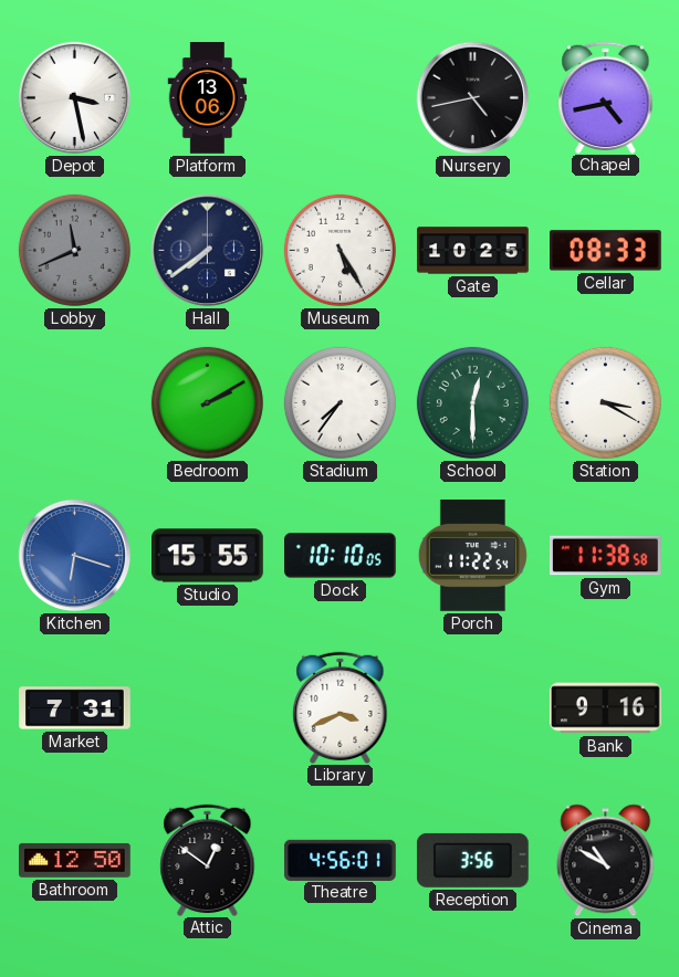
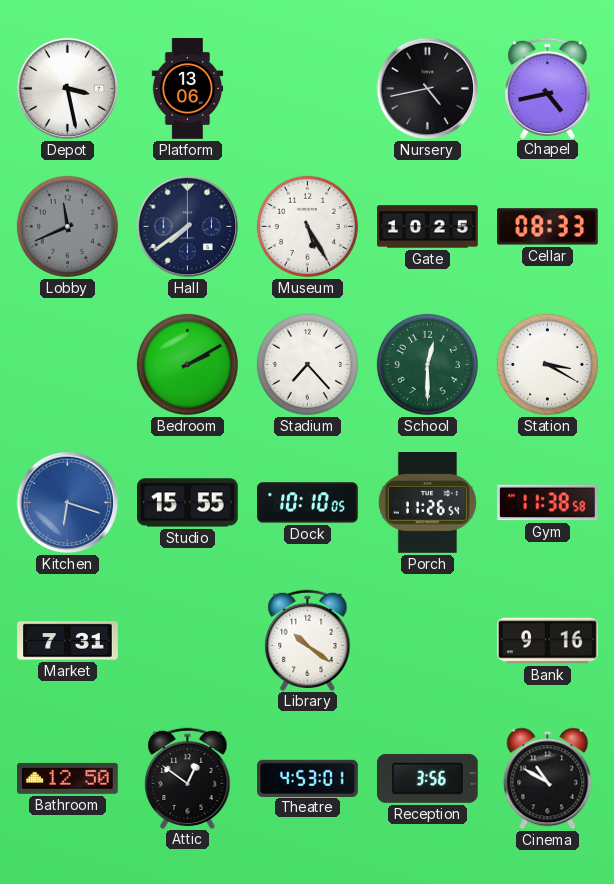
Stadium: 7:36 -> 7:23 (307, 364)
Porch: 11:22 -> 11:26 (427, 503)
Library: 3:41 -> 10:21 (308, 640)
Theatre: 4:56 -> 4:53 (308, 778)
